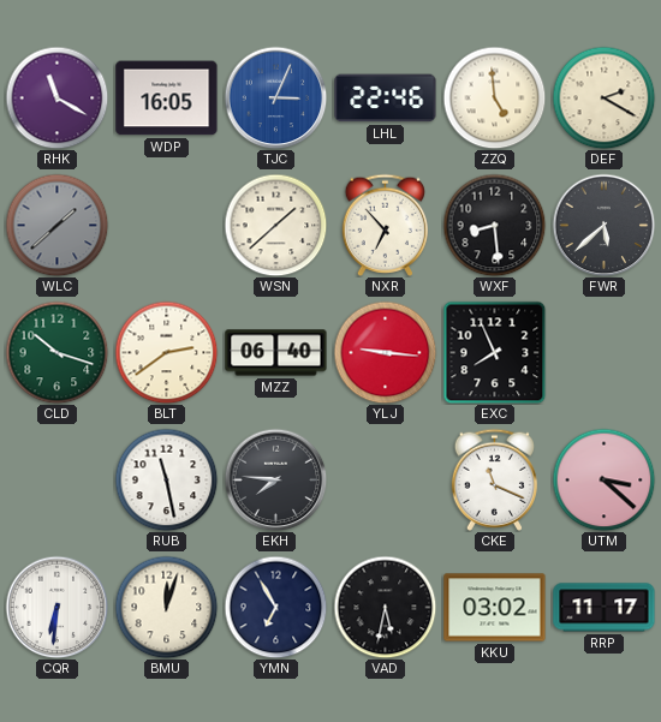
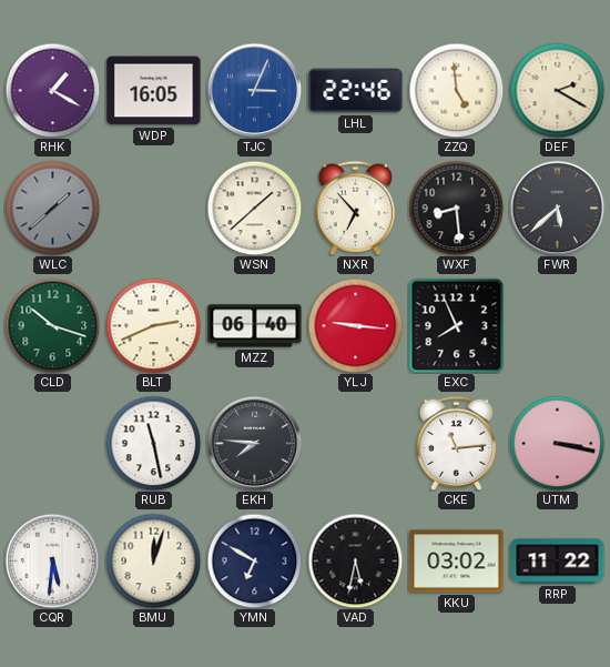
RHK: 11:20 -> 1:20 (52, 90)
BLT: 2:39 -> 2:41 (153, 325)
CKE: 11:19 -> 11:14 (457, 443)
UTM: 3:22 -> 3:17 (557, 443)
CQR: 6:31 -> 5:31 (52, 560)
YMN: 6:55 -> 6:50 (254, 560)
RRP: 11:17 -> 11:22 (558, 562)
